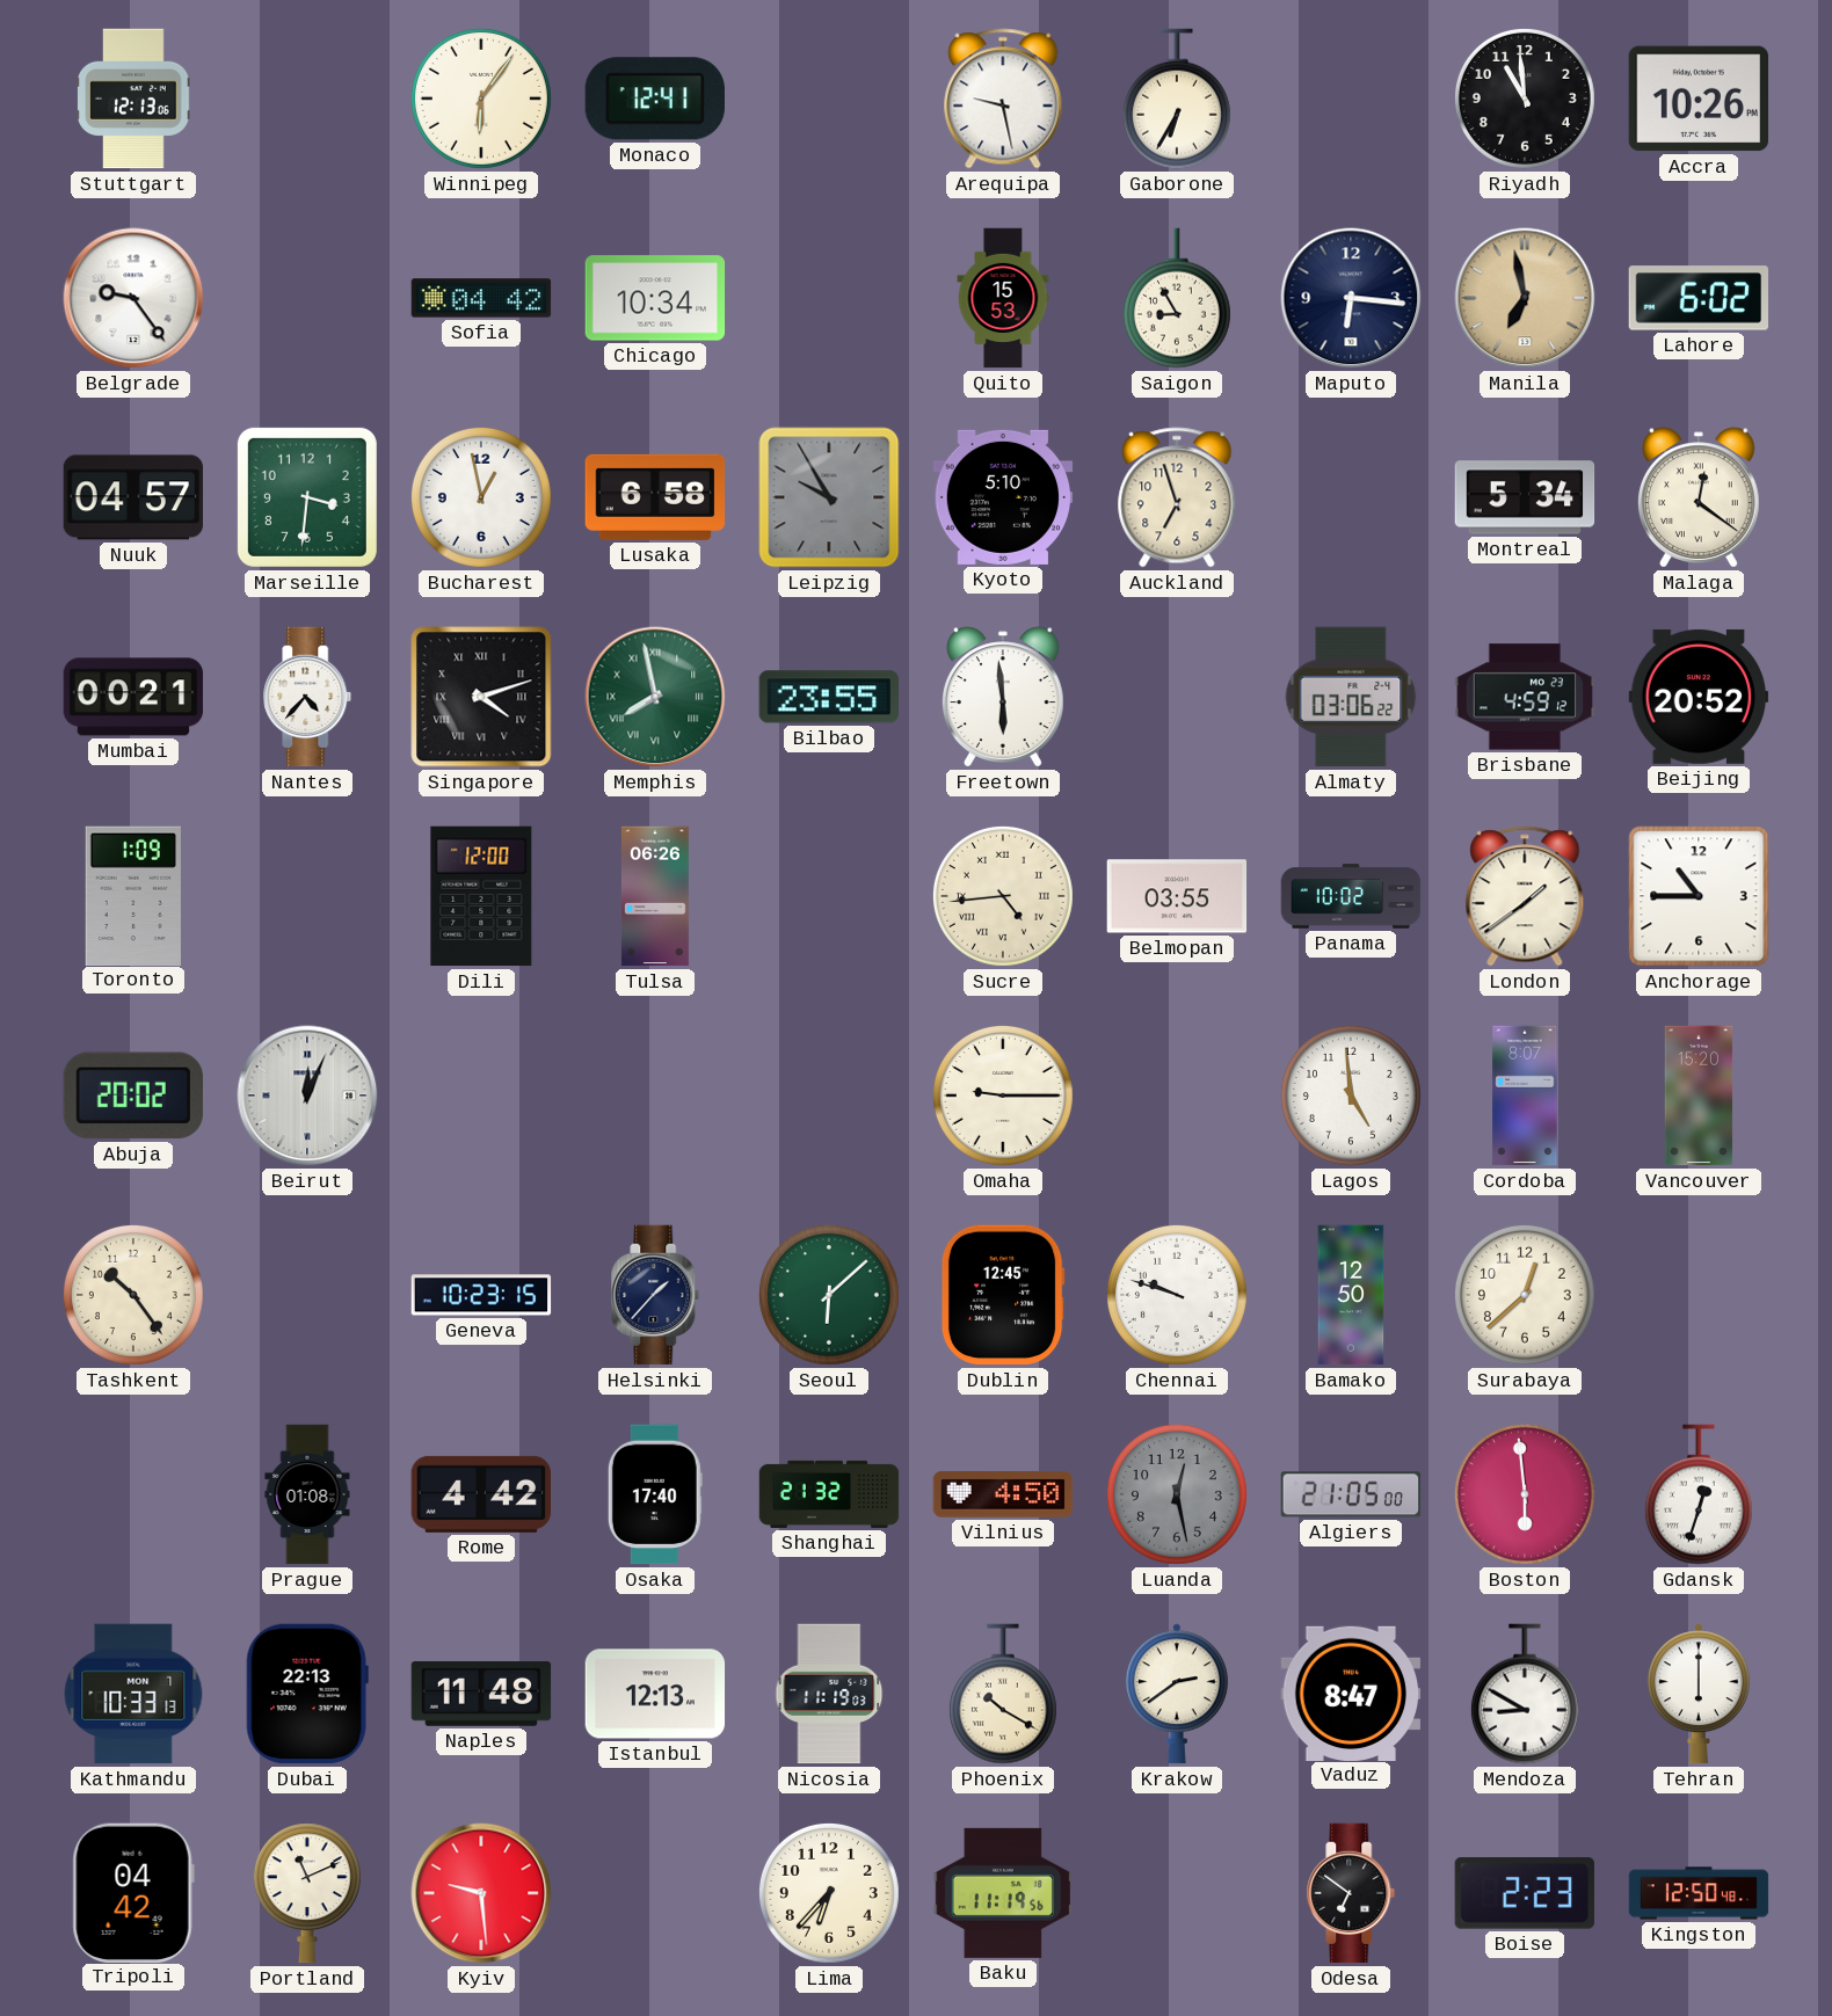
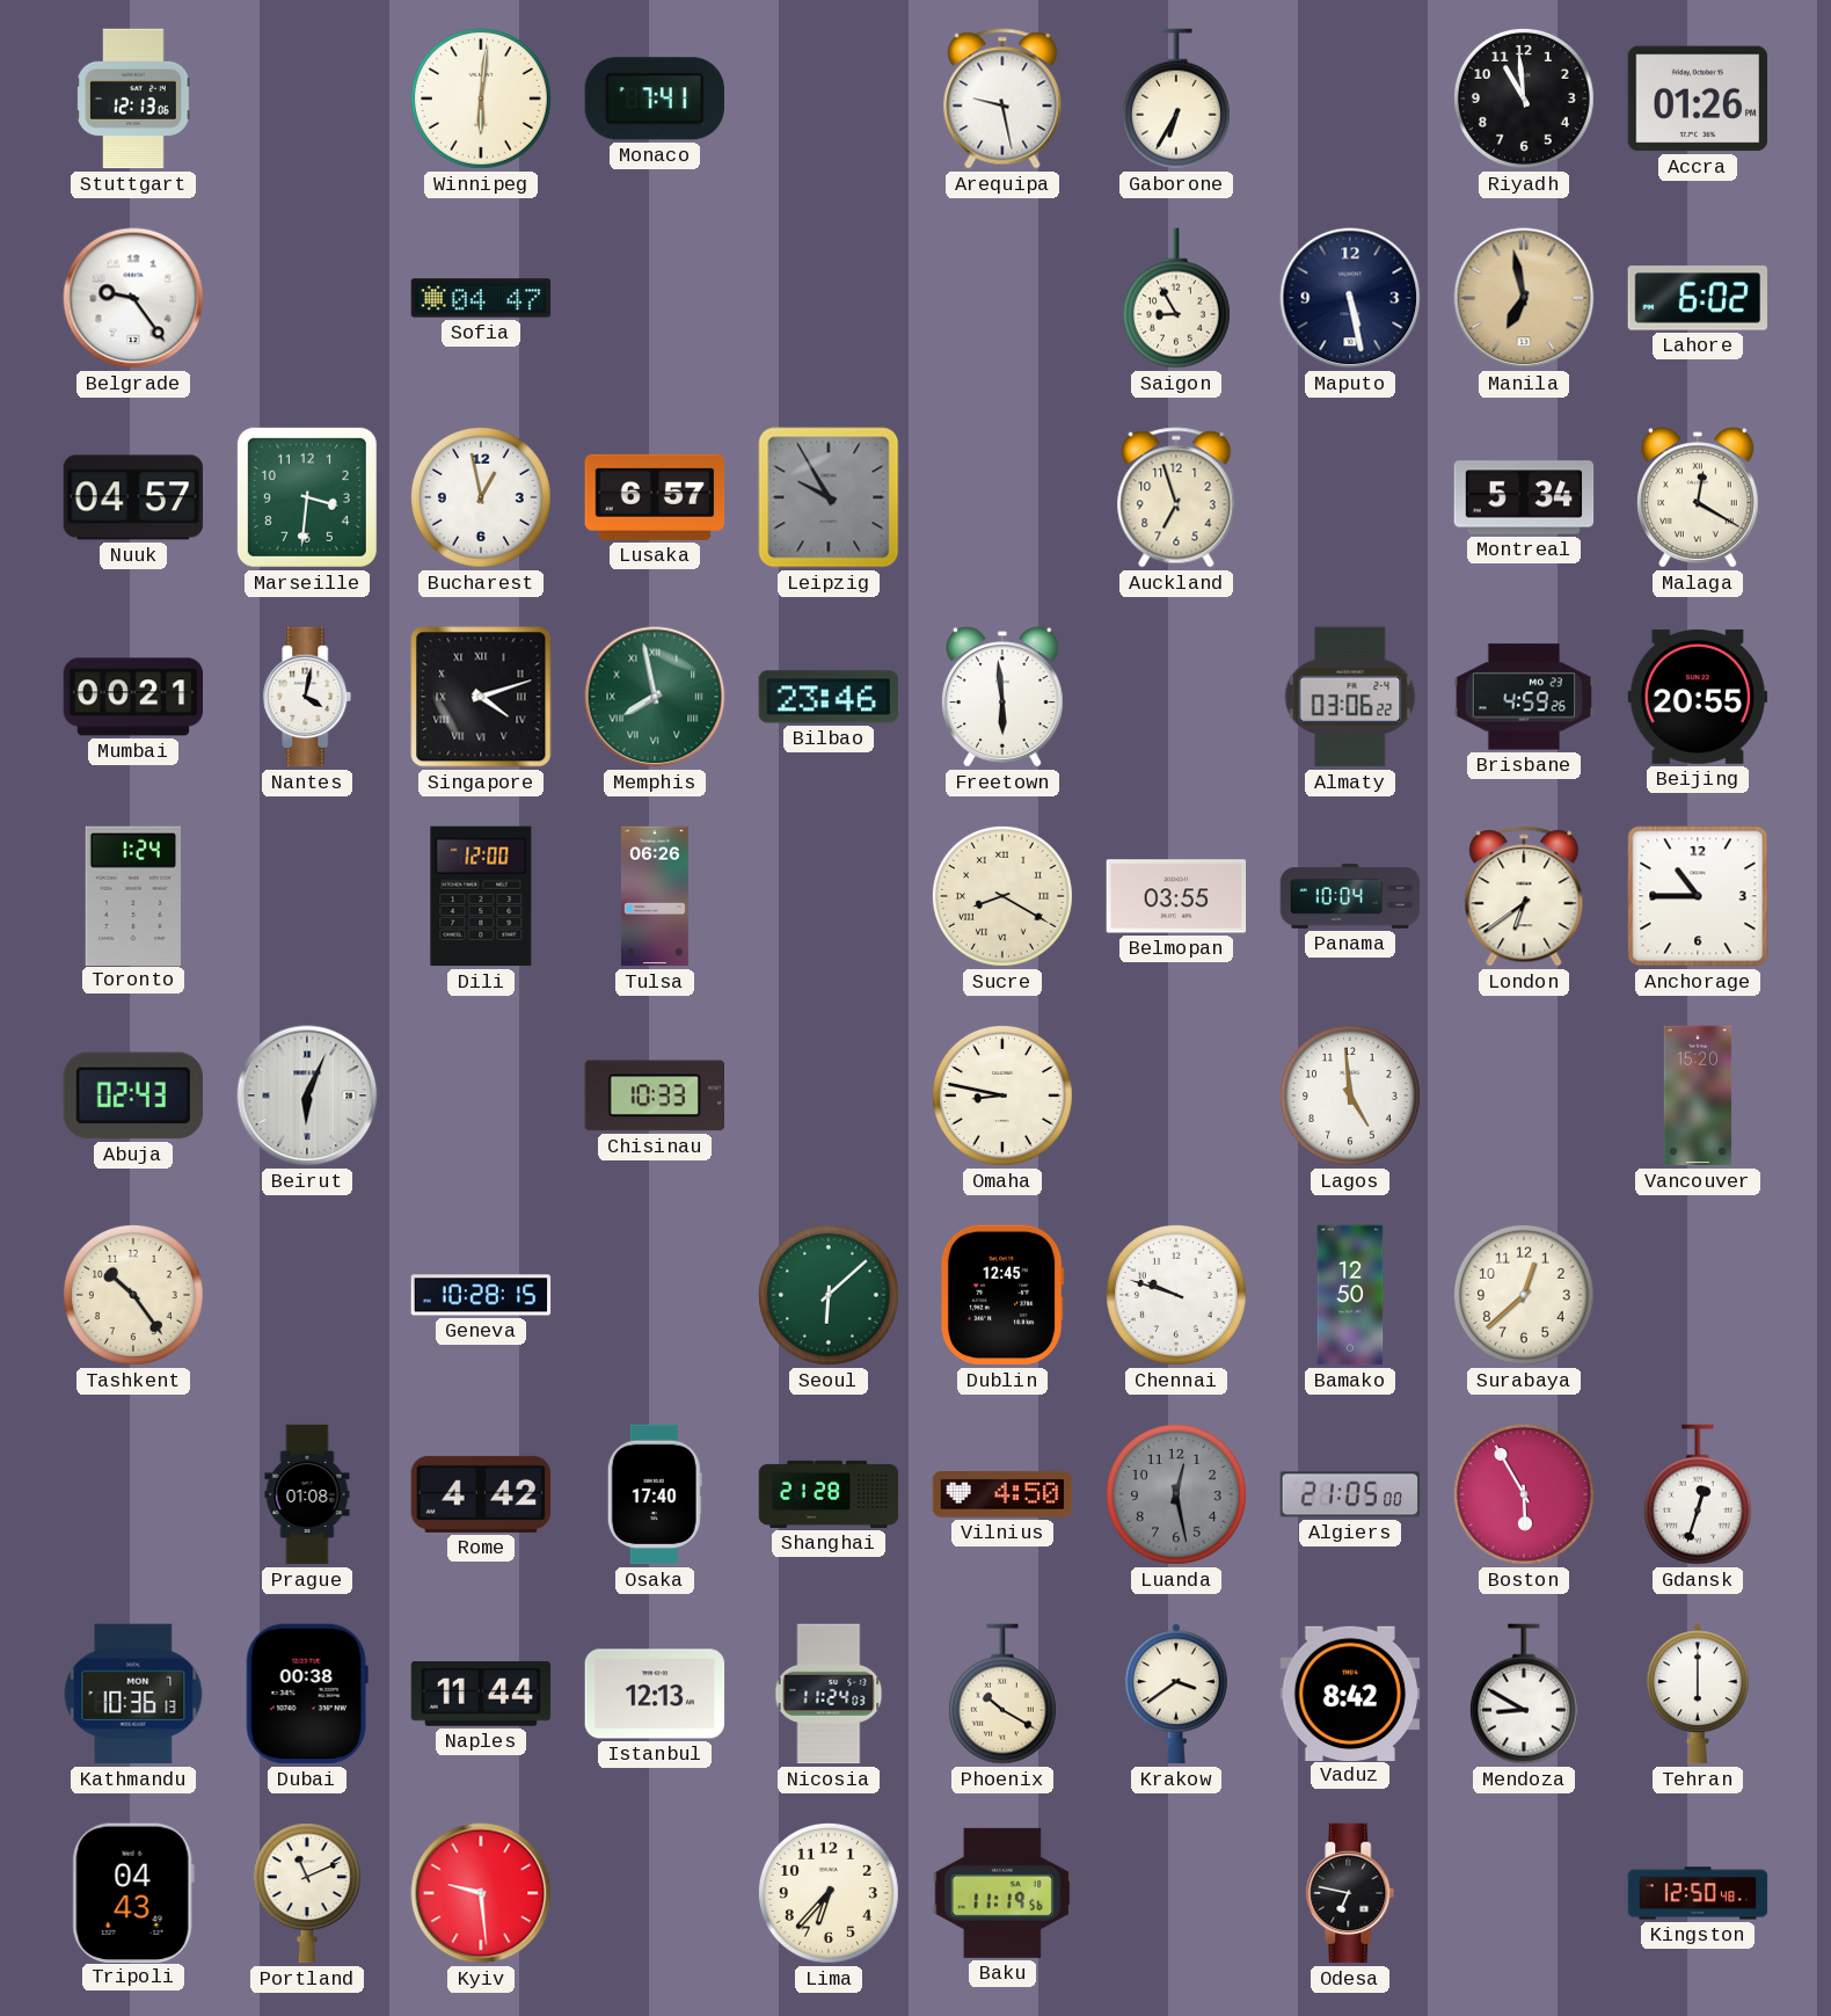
Winnipeg: 6:06 -> 6:01 (481, 99)
Monaco: 12:41 -> 7:41 (655, 99)
Accra: 10:26 -> 01:26 (1698, 99)
Sofia: 04:42 -> 04:47 (481, 298)
Chicago: 10:34 -> none (655, 298)
Quito: 15:53 -> none (1003, 298)
Maputo: 6:16 -> 5:28 (1350, 298)
Lusaka: 6:58 -> 6:57 (655, 497)
Kyoto: 5:10 -> none (1003, 497)
Malaga: 12:21 -> 12:20 (1699, 497)
Nantes: 4:37 -> 4:02 (307, 697)
Bilbao: 23:55 -> 23:46 (827, 697)
Brisbane: 4:59:12 -> 4:59:26 (1524, 697)
Beijing: 20:52 -> 20:55 (1698, 697)
Toronto: 1:09 -> 1:24 (133, 895)
Sucre: 4:44 -> 8:20 (1002, 896)
Panama: 10:02 -> 10:04 (1350, 896)
London: 1:39 -> 6:39 (1524, 896)
Abuja: 20:02 -> 02:43 (133, 1096)
Beirut: 12:04 -> 6:04 (307, 1096)
Chisinau: none -> 10:33 (654, 1096)
Omaha: 9:15 -> 8:47 (1002, 1096)
Cordoba: 8:07 -> none (1525, 1096)
Geneva: 10:23 -> 10:28 (481, 1295)
Helsinki: 1:37 -> none (655, 1295)
Shanghai: 21:32 -> 21:28 (829, 1494)
Boston: 5:59 -> 5:55 (1524, 1494)
Kathmandu: 10:33 -> 10:36 (133, 1694)
Dubai: 22:13 -> 00:38 (307, 1694)
Naples: 11:48 -> 11:44 (481, 1695)
Nicosia: 11:19 -> 11:24 (829, 1694)
Krakow: 2:39 -> 3:39 (1176, 1694)
Vaduz: 8:47 -> 8:42 (1350, 1693)
Tripoli: 04:42 -> 04:43 (133, 1892)
Odesa: 6:51 -> 6:47 (1350, 1893)
Boise: 2:23 -> none (1524, 1893)
